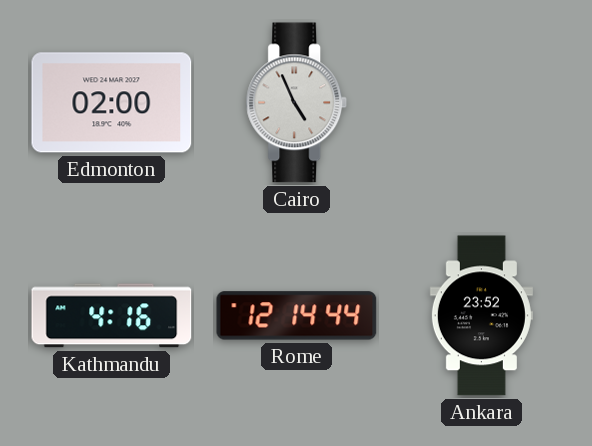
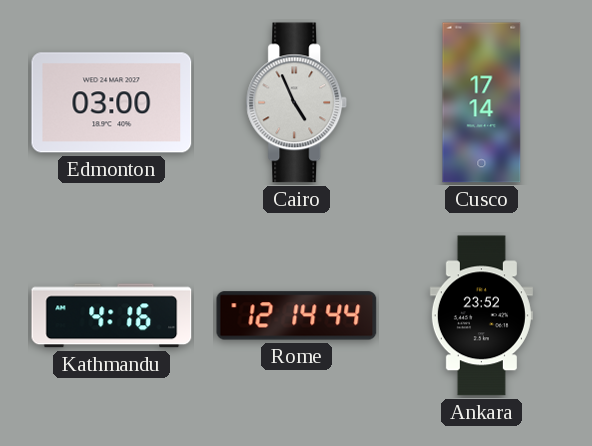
Edmonton: 02:00 -> 03:00 (112, 103)
Cusco: none -> 17:14 (482, 103)
